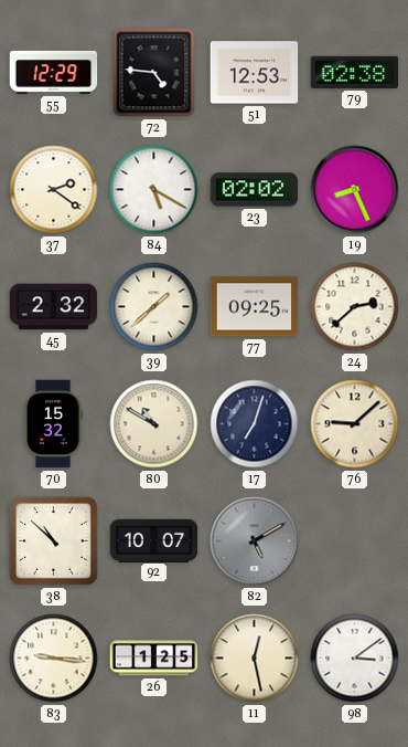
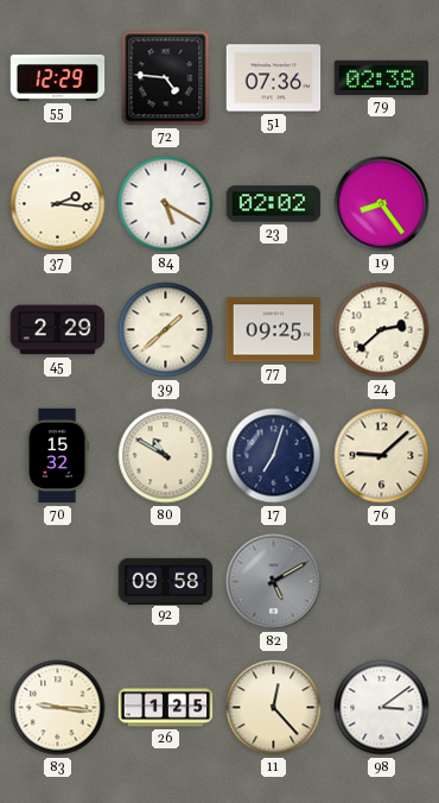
51: 12:53 -> 07:36 (274, 78)
37: 2:21 -> 2:16 (58, 204)
19: 8:26 -> 8:24 (382, 204)
45: 2:32 -> 2:29 (58, 330)
38: 10:52 -> none (54, 541)
92: 10:07 -> 09:58 (166, 581)
11: 12:28 -> 12:23 (274, 708)
